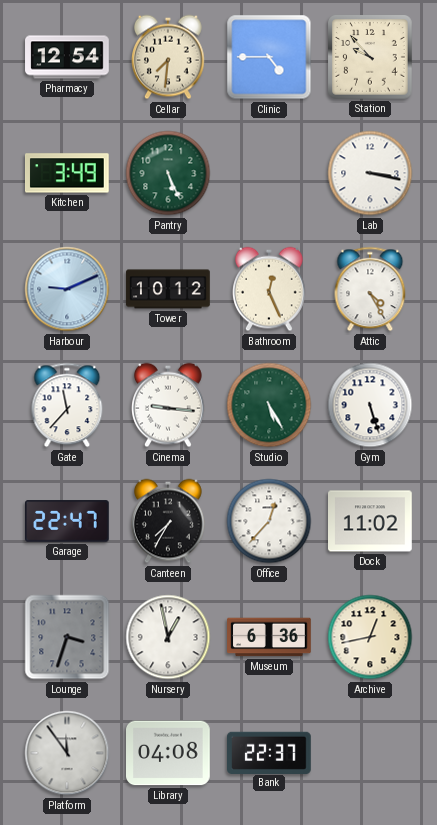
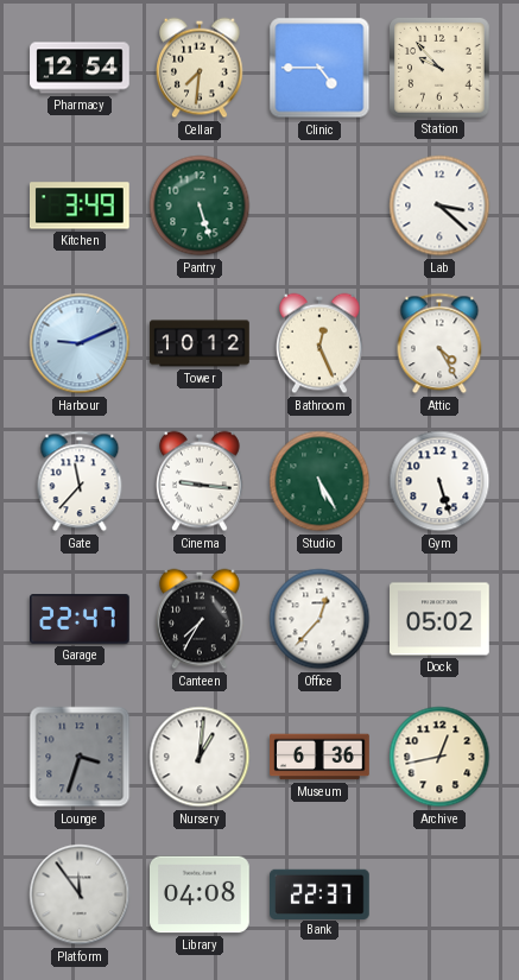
Pantry: 5:26 -> 5:27 (200, 206)
Lab: 3:17 -> 3:22 (439, 206)
Dock: 11:02 -> 05:02 (439, 619)
Nursery: 12:58 -> 1:01 (200, 757)
